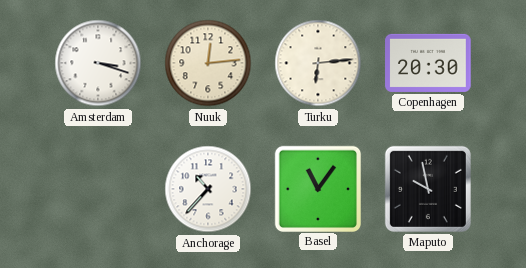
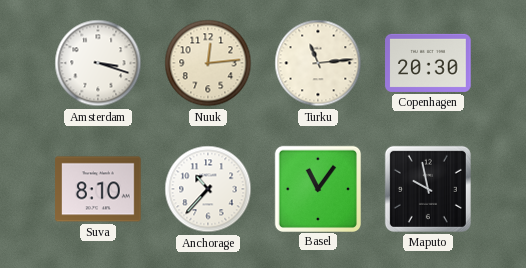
Turku: 6:14 -> 11:14 (318, 63)
Suva: none -> 8:10 (98, 189)
